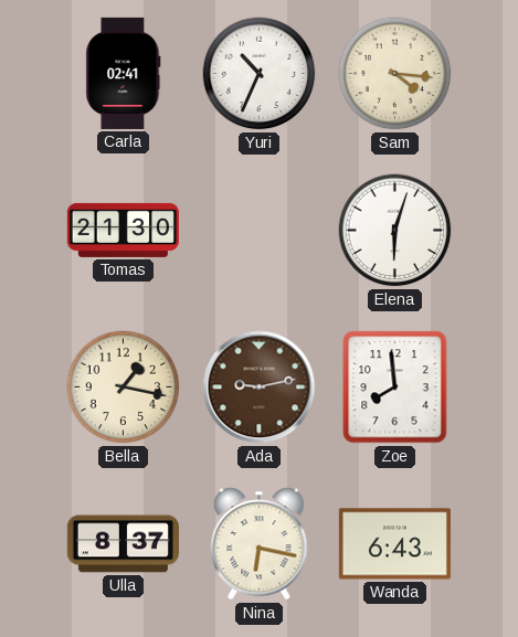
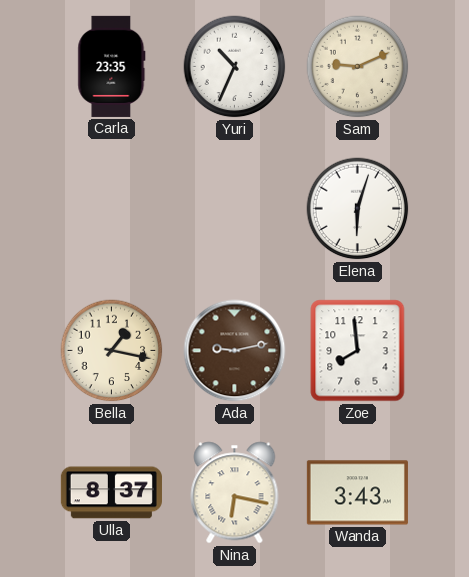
Carla: 02:41 -> 23:35 (112, 66)
Sam: 4:16 -> 9:11 (358, 67)
Tomas: 21:30 -> none (123, 230)
Wanda: 6:43 -> 3:43 (357, 493)
